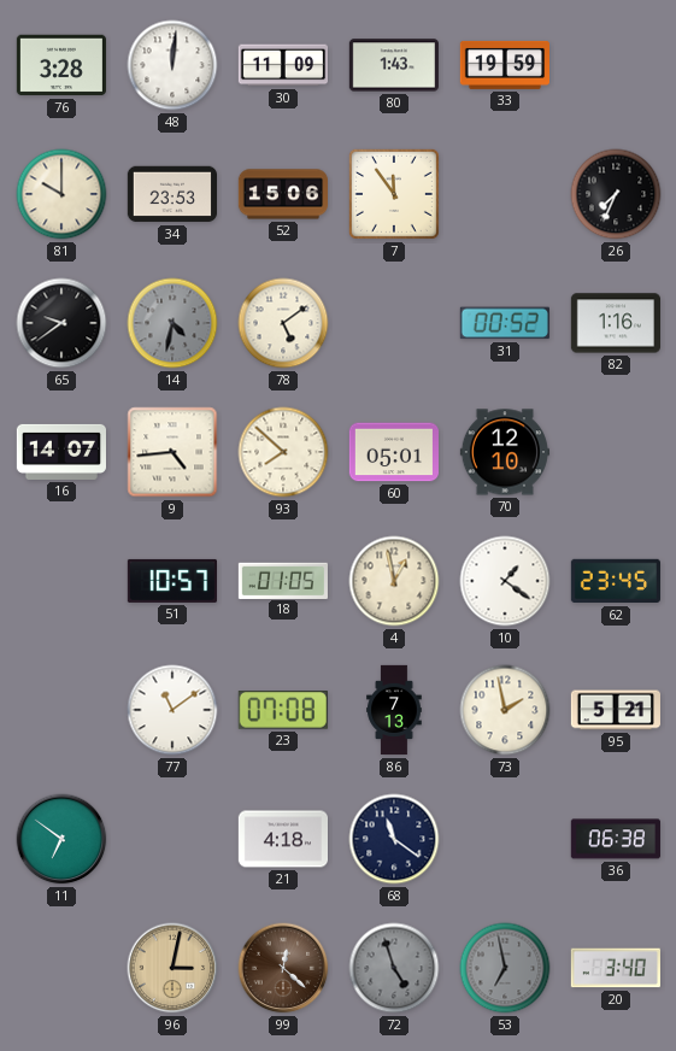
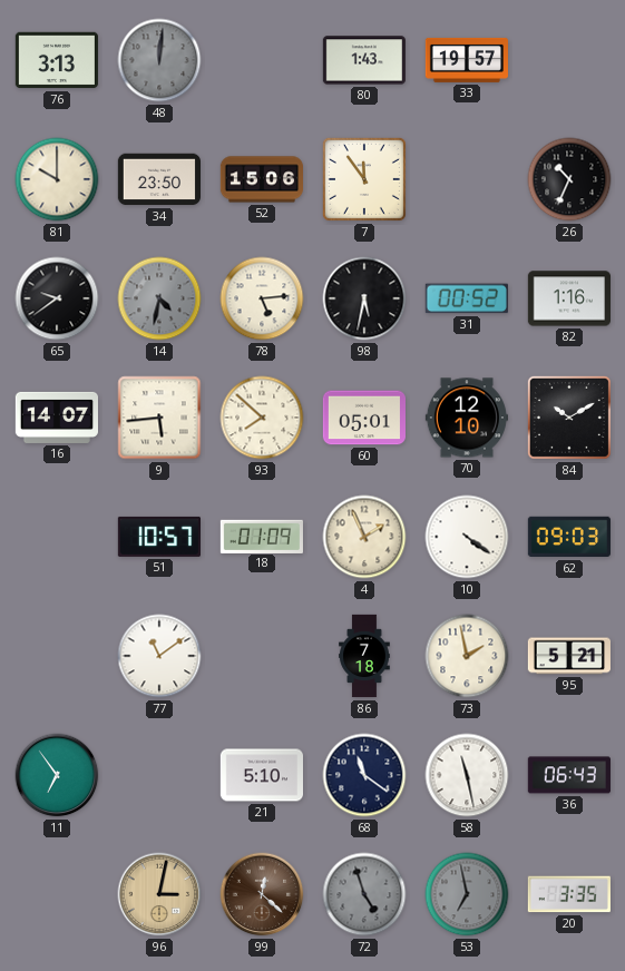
76: 3:28 -> 3:13 (56, 60)
48 dial: white -> grey (159, 60)
30: 11:09 -> none (282, 65)
33: 19:59 -> 19:57 (466, 60)
34: 23:53 -> 23:50 (158, 179)
26: 7:34 -> 10:34 (569, 179)
78: 5:09 -> 5:14 (262, 298)
98: none -> 5:32 (364, 298)
9: 4:44 -> 5:44 (159, 418)
84: none -> 10:10 (569, 418)
18: 01:05 -> 01:09 (262, 536)
4: 12:58 -> 1:56 (364, 537)
10: 1:21 -> 4:21 (467, 537)
62: 23:45 -> 09:03 (568, 537)
23: 07:08 -> none (283, 710)
86: 7:13 -> 7:18 (364, 656)
11: 6:51 -> 6:54 (57, 775)
21: 4:18 -> 5:10 (261, 775)
58: none -> 11:28 (467, 775)
36: 06:38 -> 06:43 (569, 775)
20: 3:40 -> 3:35 (569, 894)
